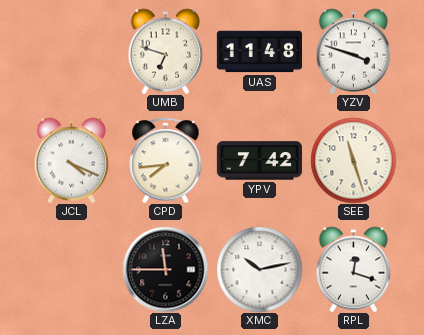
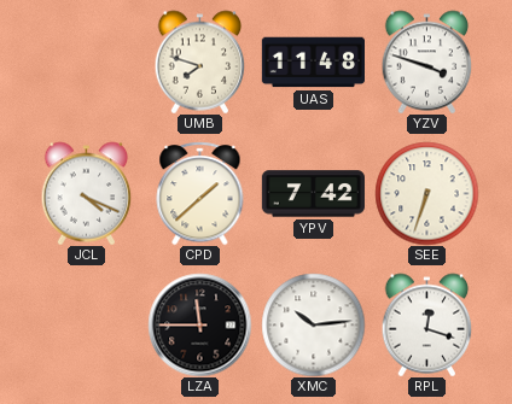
UMB: 6:48 -> 7:48 (200, 62)
CPD: 7:44 -> 1:38 (200, 193)
SEE: 11:27 -> 6:33 (426, 193)
XMC: 10:13 -> 10:14 (313, 324)
